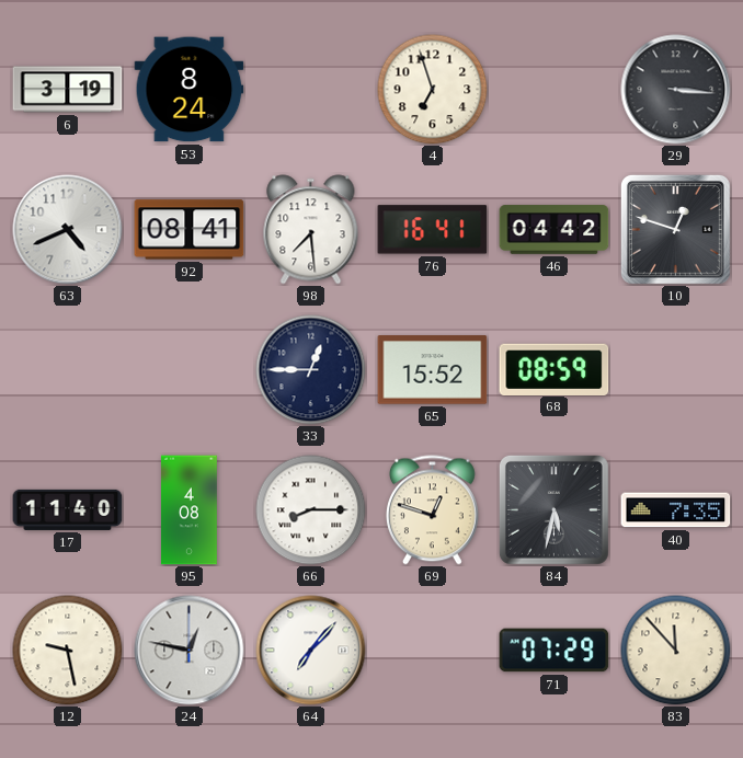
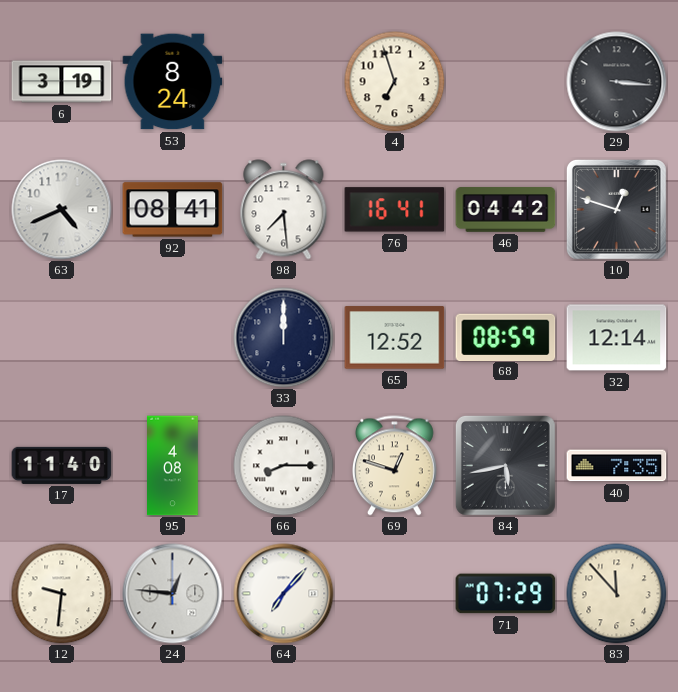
33: 12:45 -> 12:00 (284, 338)
65: 15:52 -> 12:52 (395, 338)
32: none -> 12:14 (617, 338)
84: 5:32 -> 5:43 (505, 465)
12: 9:28 -> 9:31 (62, 594)
24: 12:47 -> 12:46 (173, 594)
